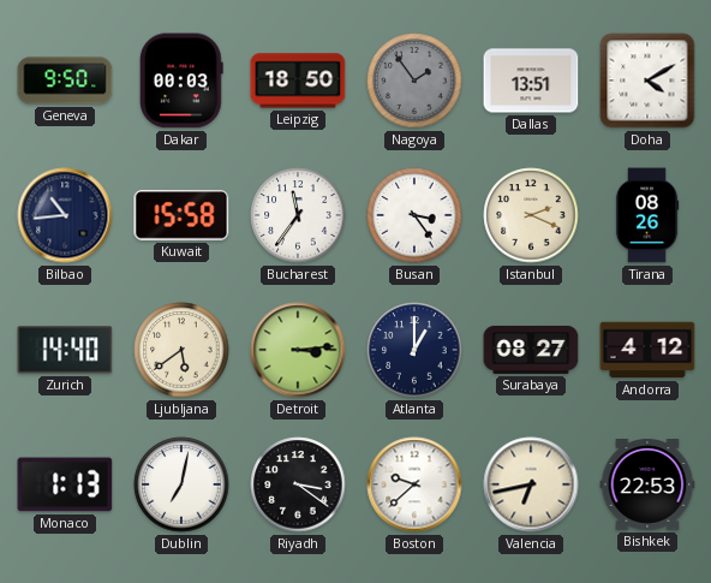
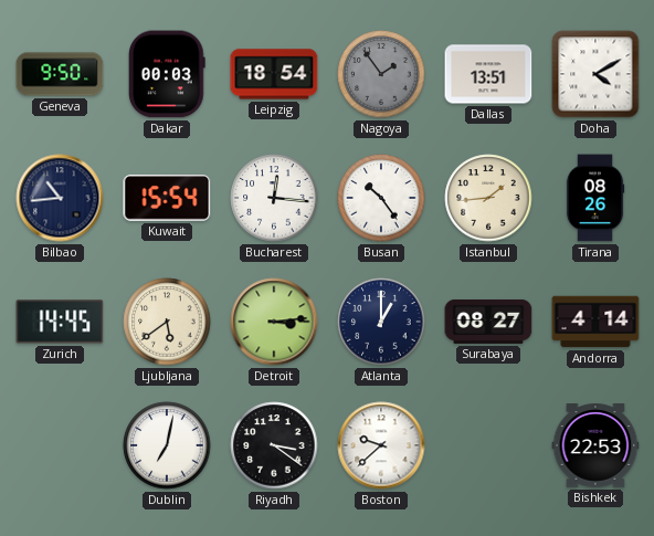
Leipzig: 18:50 -> 18:54 (274, 74)
Kuwait: 15:58 -> 15:54 (167, 198)
Bucharest: 11:36 -> 12:16 (274, 198)
Busan: 3:24 -> 10:24 (381, 198)
Istanbul: 2:19 -> 1:44 (488, 198)
Zurich: 14:40 -> 14:45 (60, 322)
Andorra: 4:12 -> 4:14 (595, 322)
Monaco: 1:13 -> none (65, 484)
Valencia: 6:43 -> none (531, 484)
